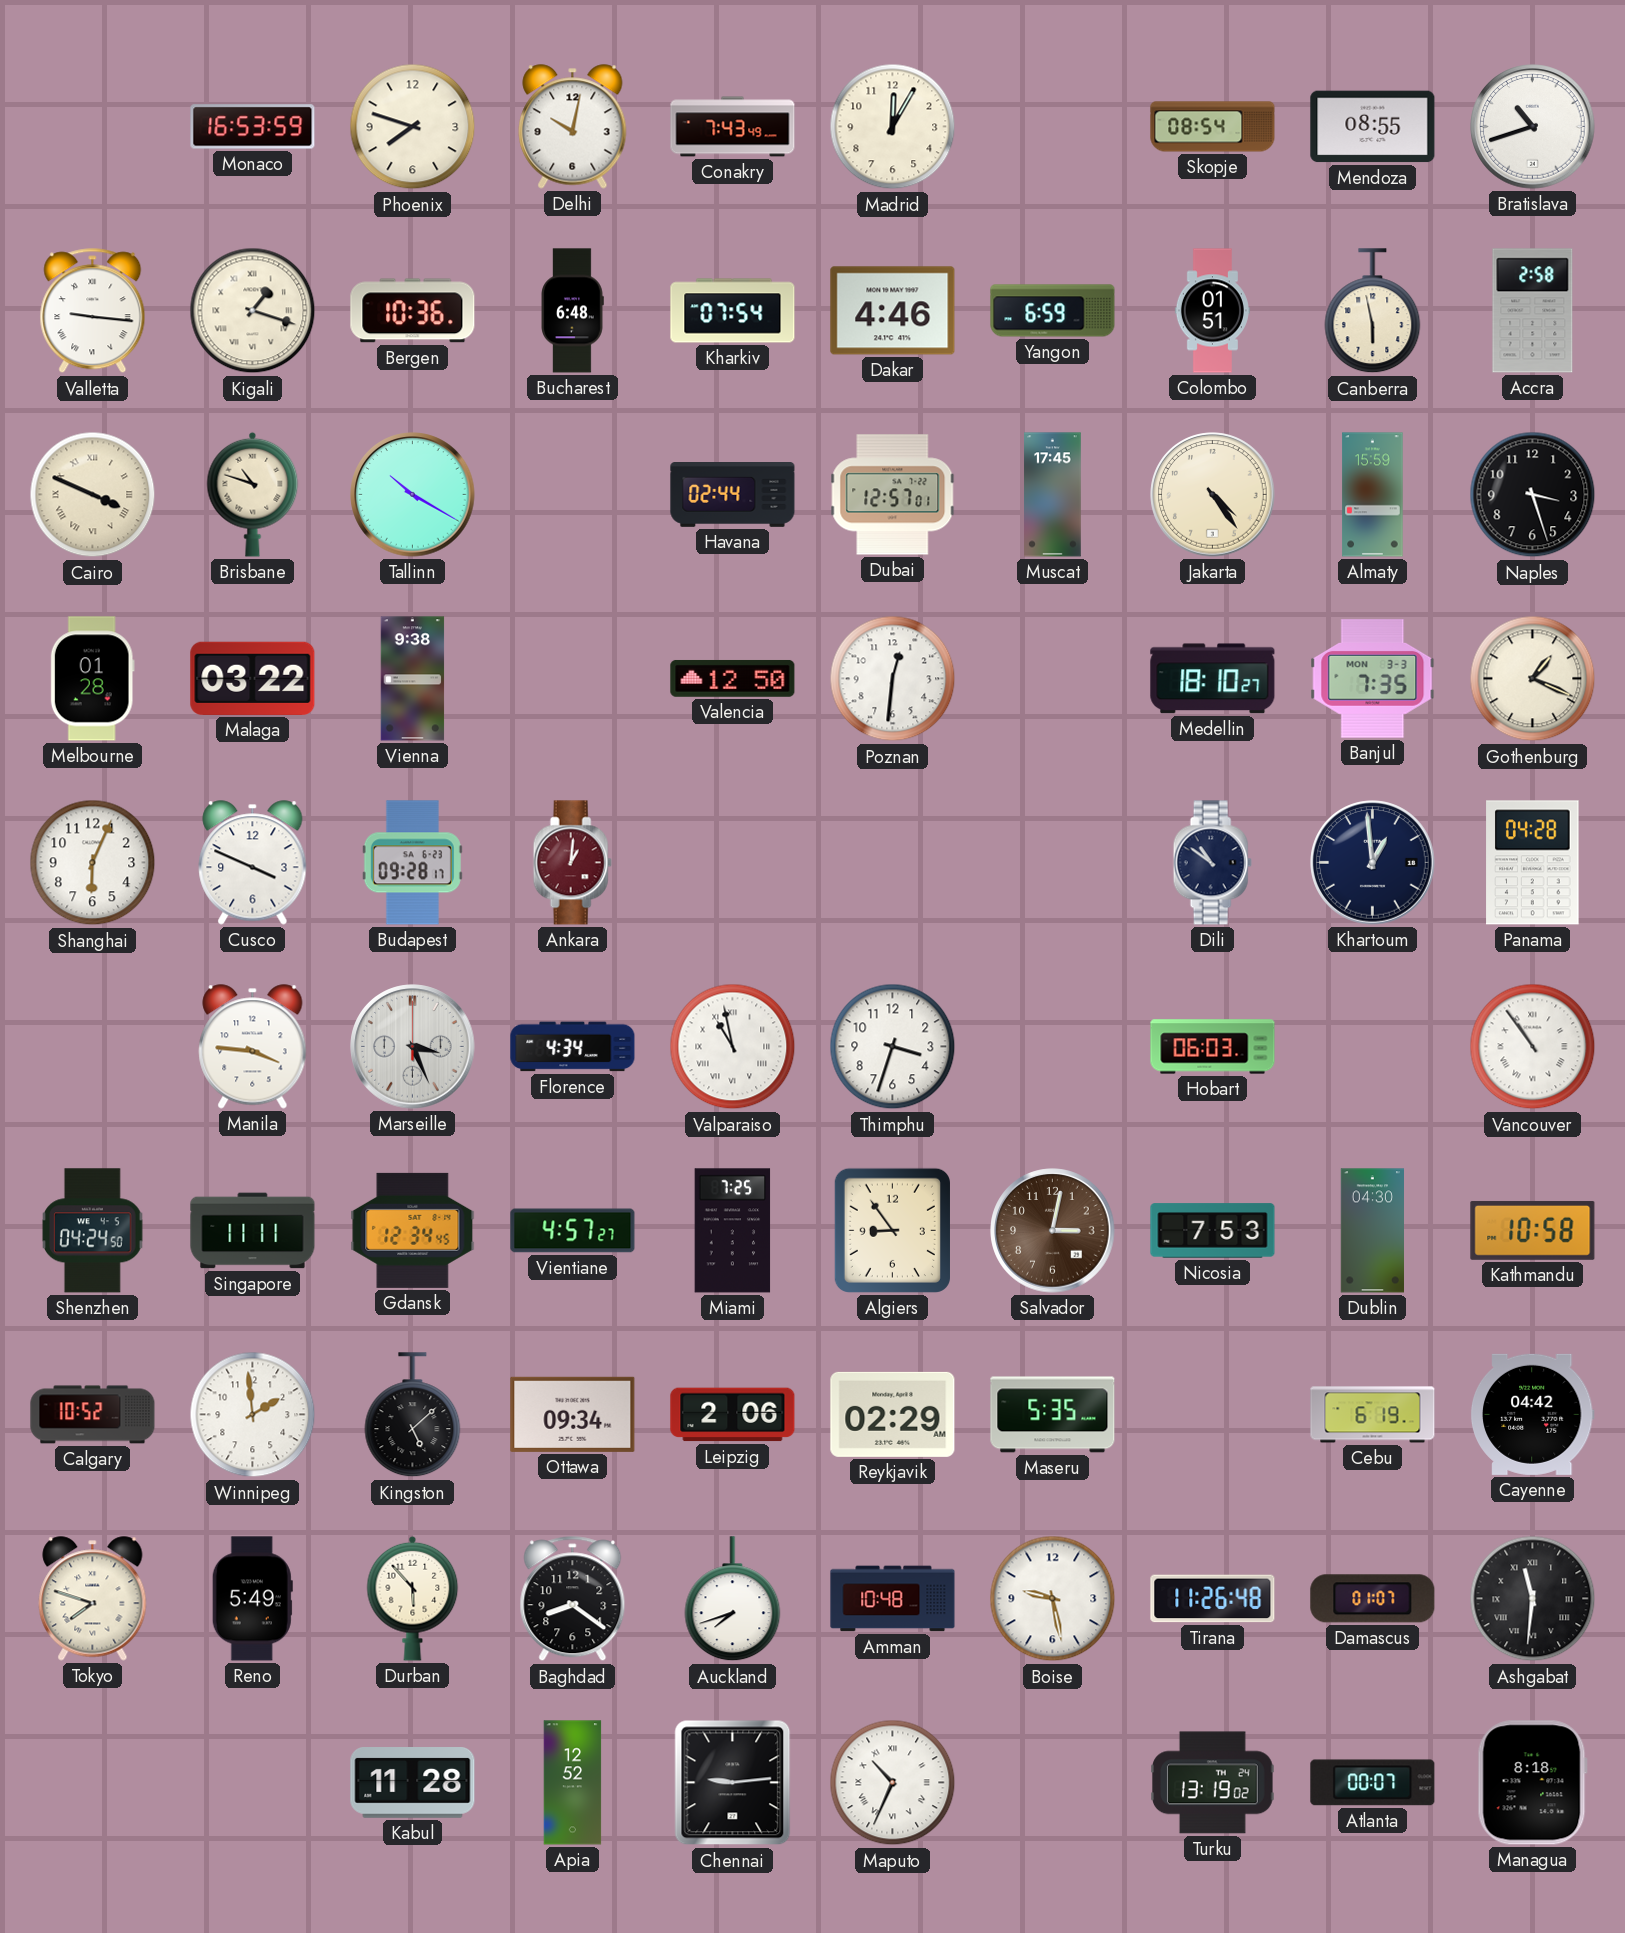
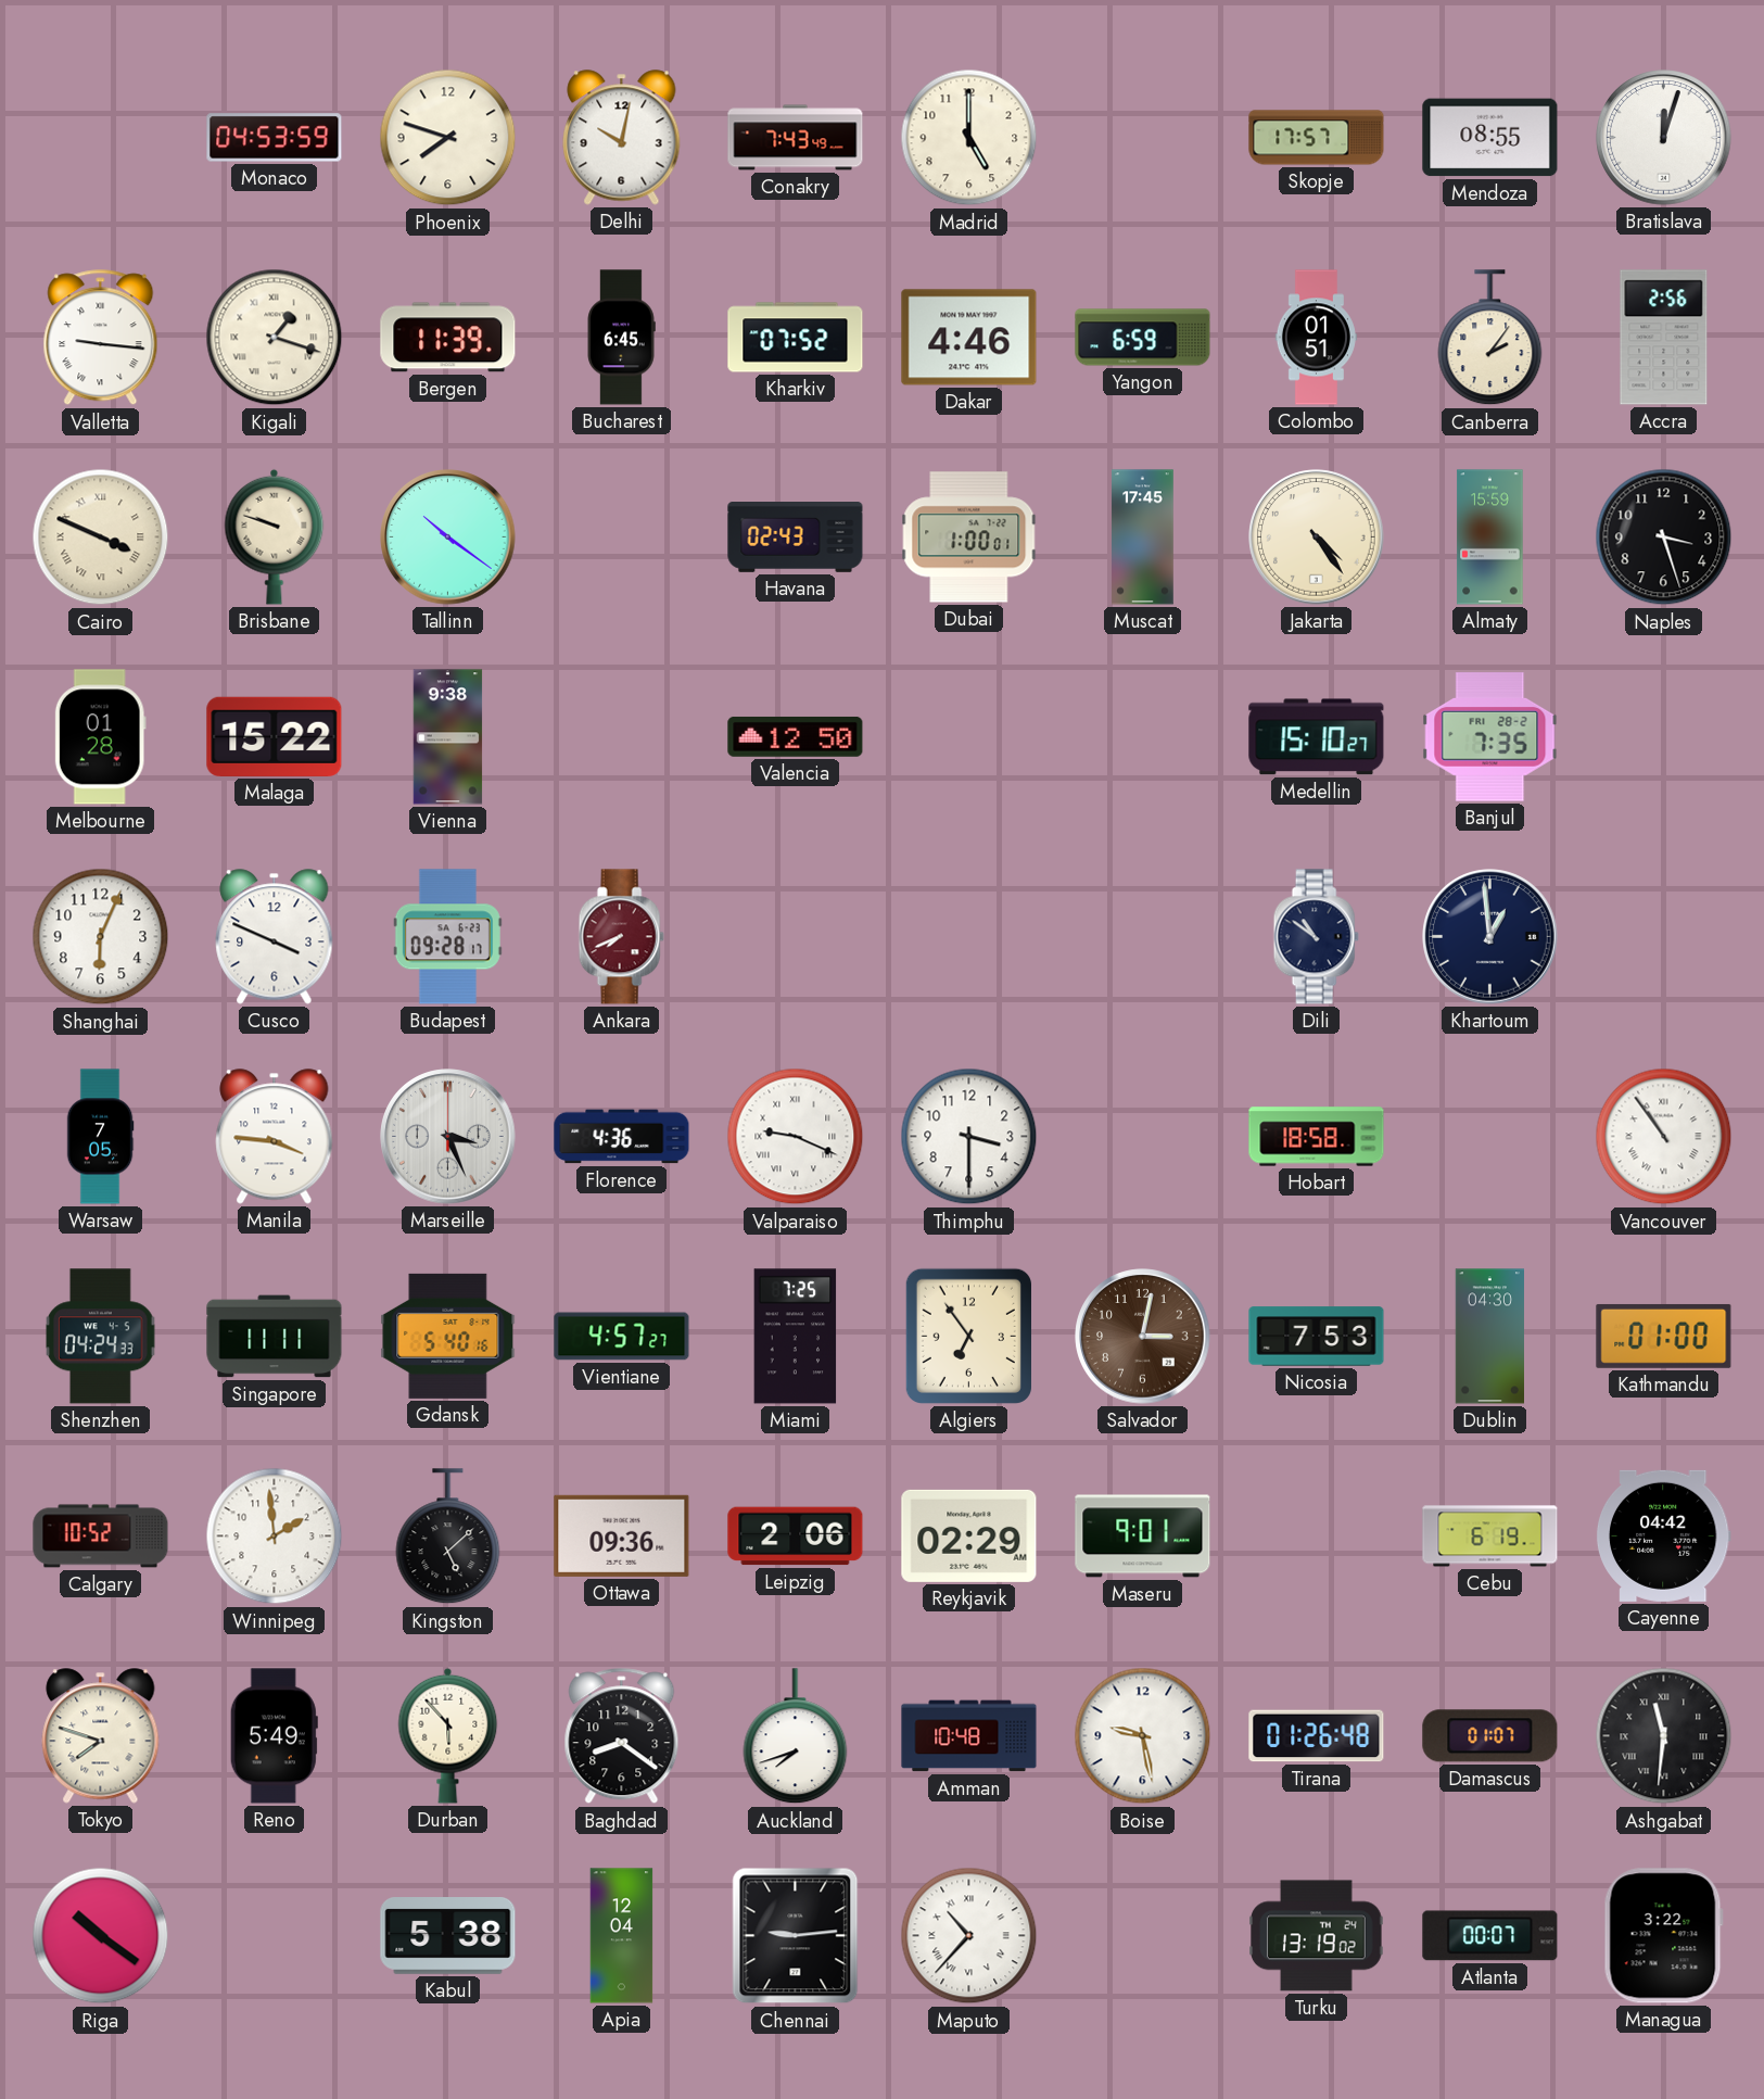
Monaco: 16:53 -> 04:53 (275, 138)
Madrid: 12:05 -> 5:00 (969, 138)
Skopje: 08:54 -> 17:57 (1317, 138)
Bratislava: 10:42 -> 12:03 (1664, 138)
Bergen: 10:36 -> 11:39 (448, 338)
Bucharest: 6:48 -> 6:45 (621, 338)
Kharkiv: 07:54 -> 07:52 (796, 338)
Canberra: 5:58 -> 2:06 (1490, 338)
Accra: 2:58 -> 2:56 (1664, 338)
Brisbane: 10:48 -> 9:48 (275, 536)
Tallinn: 10:20 -> 10:21 (448, 538)
Havana: 02:44 -> 02:43 (796, 538)
Dubai: 12:57 -> 1:00 (969, 538)
Malaga: 03:22 -> 15:22 (275, 736)
Poznan: 12:31 -> none (893, 679)
Medellin: 18:10 -> 15:10 (1317, 737)
Banjul date: MON 3-3 -> FRI 28-2 (1490, 737)
Gothenburg: 1:19 -> none (1533, 679)
Ankara: 1:01 -> 7:41 (621, 937)
Panama: 04:28 -> none (1533, 863)
Warsaw: none -> 7:05 (100, 1137)
Florence: 4:34 -> 4:36 (622, 1137)
Valparaiso: 10:58 -> 9:19 (796, 1137)
Thimphu: 3:33 -> 3:30 (969, 1137)
Hobart: 06:03 -> 18:58 (1317, 1137)
Shenzhen: 04:24:50 -> 04:24:33 (101, 1337)
Gdansk: 12:34 -> 5:40 (448, 1336)
Algiers: 8:54 -> 6:54 (968, 1336)
Kathmandu: 10:58 -> 01:00 (1664, 1336)
Ottawa: 09:34 -> 09:36 (622, 1535)
Maseru: 5:35 -> 9:01 (1143, 1537)
Tirana: 11:26 -> 01:26 (1317, 1736)
Riga: none -> 10:21 (101, 1936)
Kabul: 11:28 -> 5:38 (448, 1936)
Apia: 12:52 -> 12:04 (622, 1936)
Maputo: 10:34 -> 10:37 (969, 1936)
Managua: 8:18 -> 3:22 (1663, 1936)
